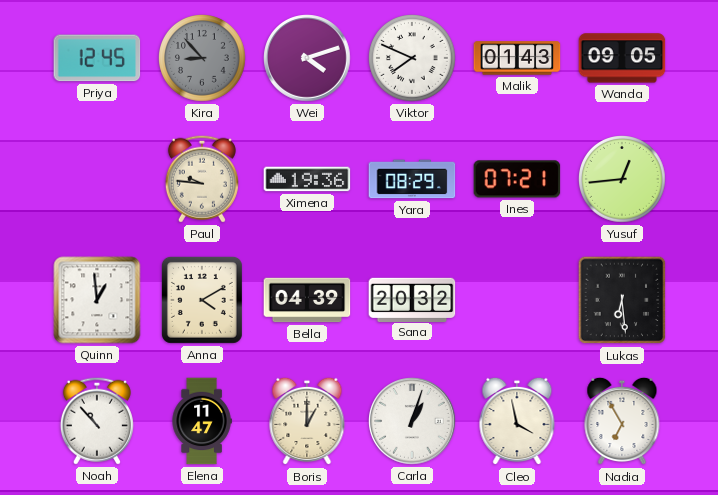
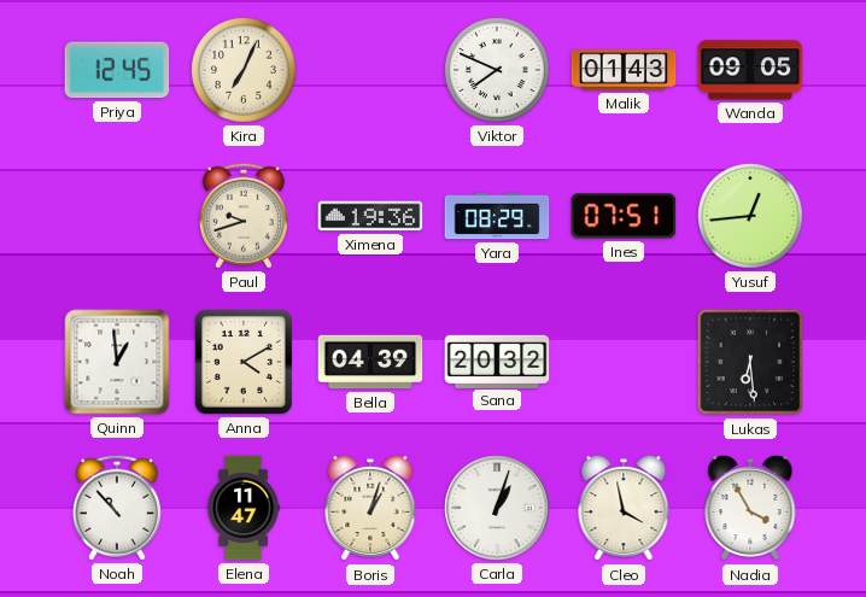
Kira: 8:53 -> 7:04 (245, 71)
Kira dial: grey -> cream (245, 71)
Wei: 4:12 -> none (307, 58)
Paul: 9:46 -> 9:42 (244, 216)
Ines: 07:21 -> 07:51 (624, 216)
Boris: 1:00 -> 1:03 (370, 508)
Nadia: 6:55 -> 3:55 (750, 508)
